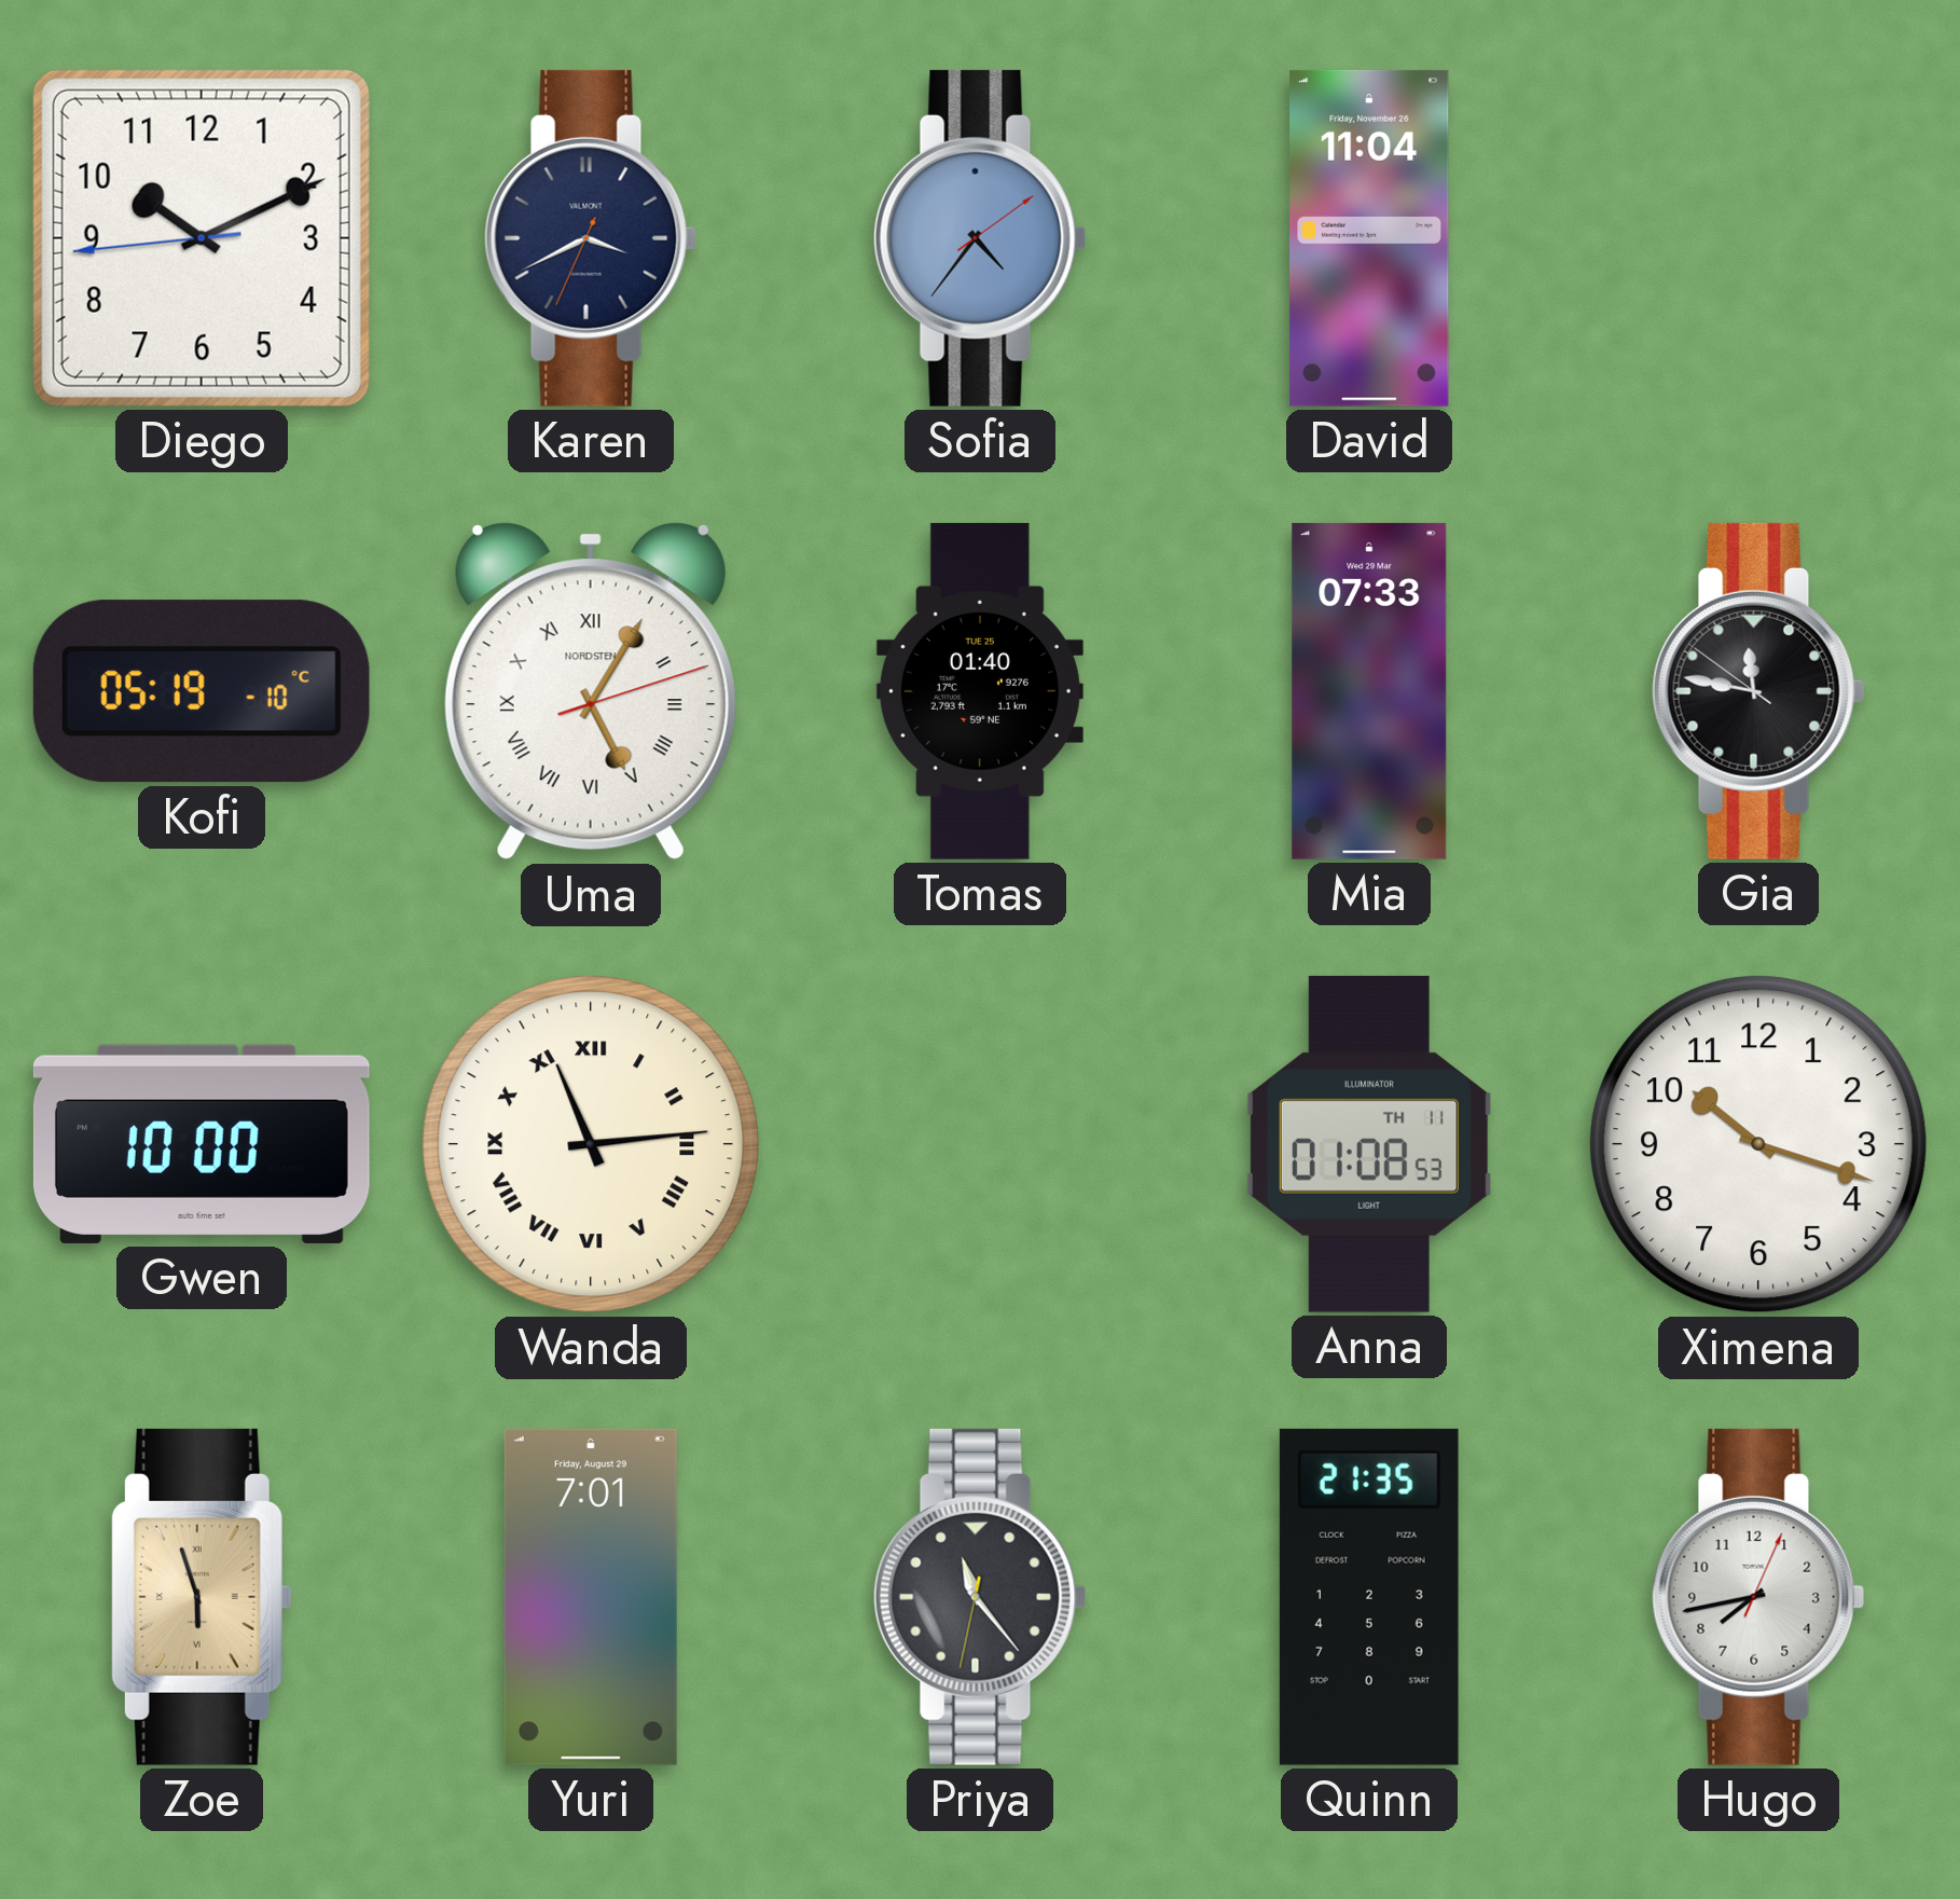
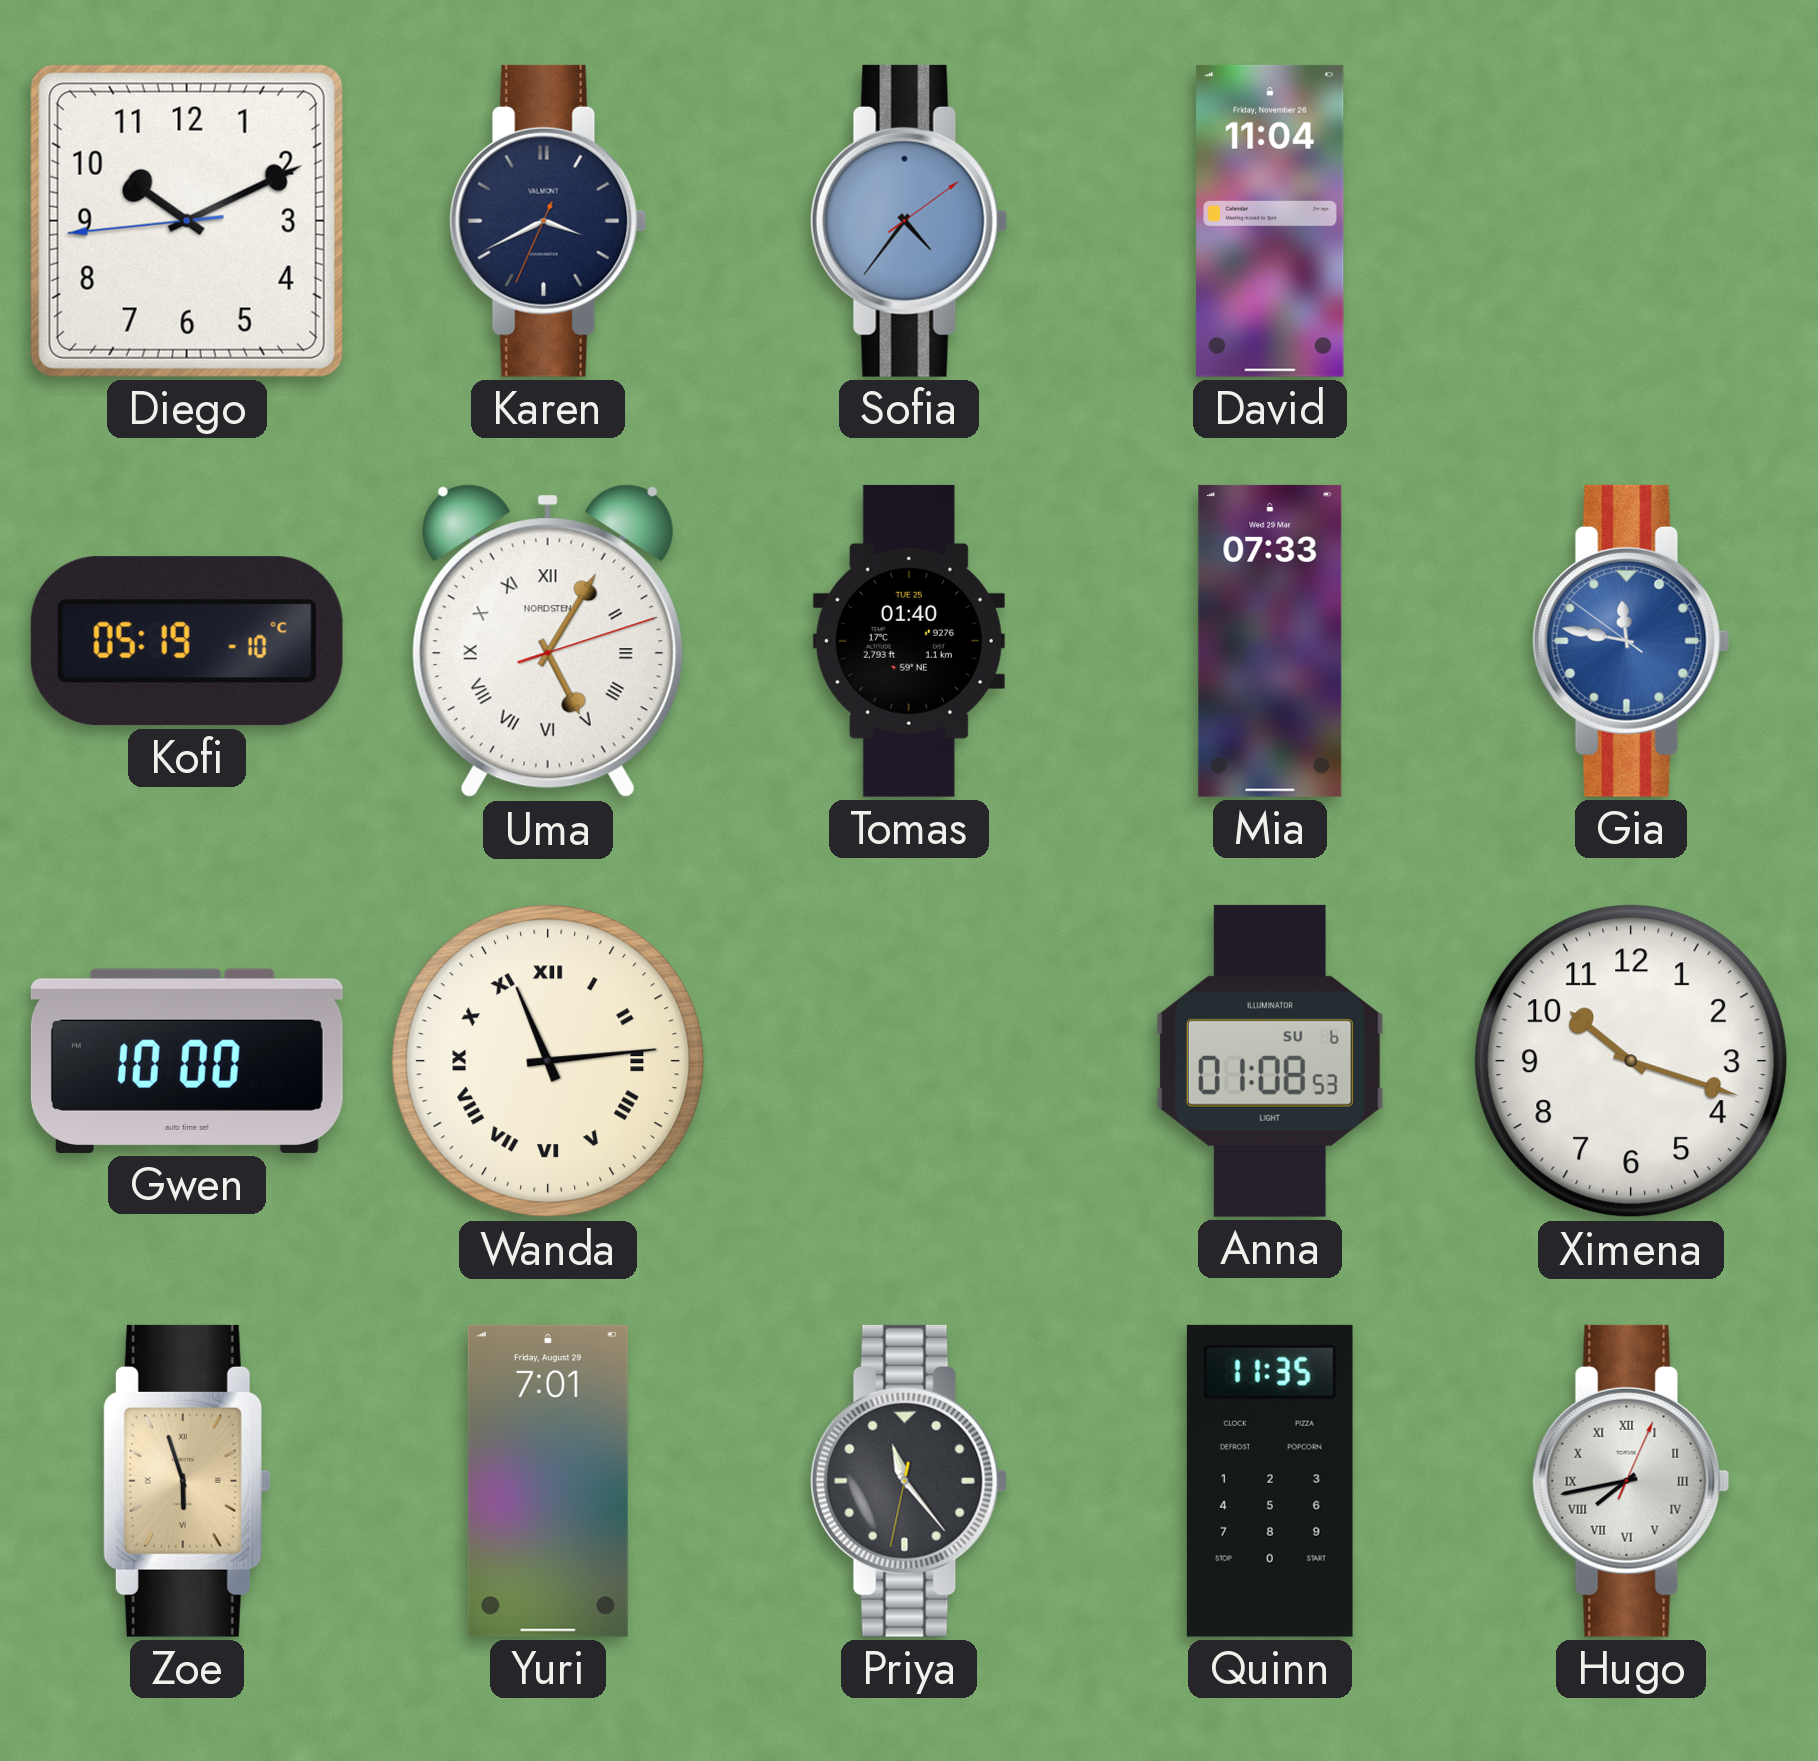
Gia dial: black -> blue (1631, 641)
Anna date: TH 11 -> SU 6 (1270, 1061)
Quinn: 21:35 -> 11:35 (1270, 1481)
Hugo numerals: Arabic -> Roman (1631, 1481)
